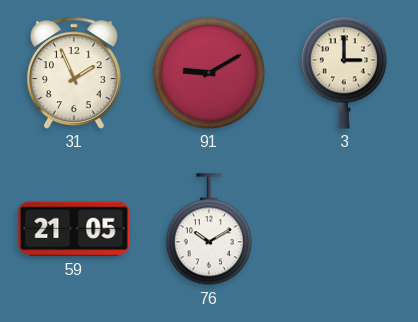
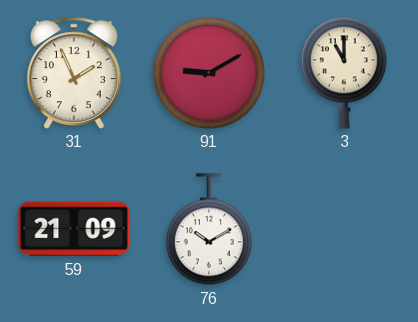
3: 3:00 -> 11:00 (344, 73)
59: 21:05 -> 21:09 (74, 229)
